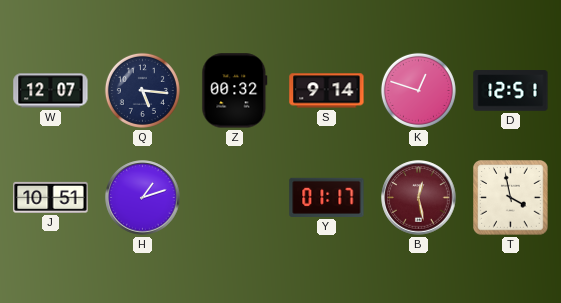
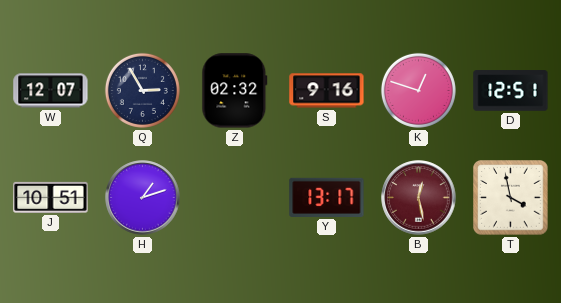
Q: 5:16 -> 2:55 (142, 90)
Z: 00:32 -> 02:32 (235, 91)
S: 9:14 -> 9:16 (327, 91)
Y: 01:17 -> 13:17 (327, 197)
